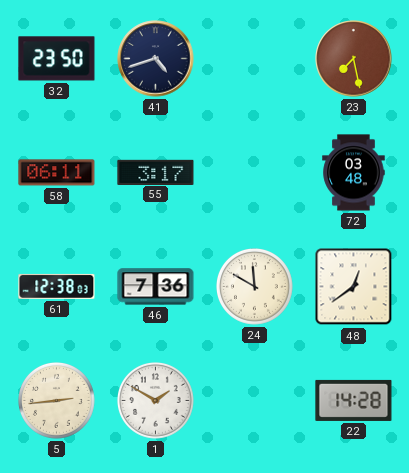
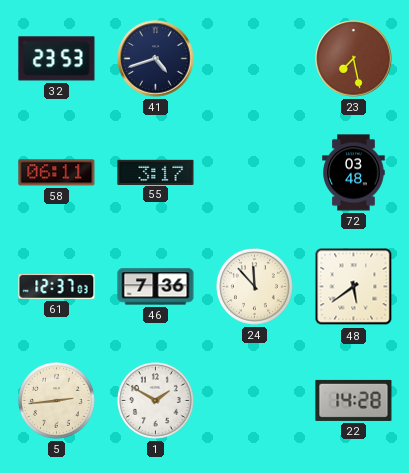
32: 23:50 -> 23:53 (57, 59)
61: 12:38 -> 12:37 (57, 286)
24: 11:50 -> 11:53 (255, 287)
48: 12:39 -> 5:39 (354, 287)
